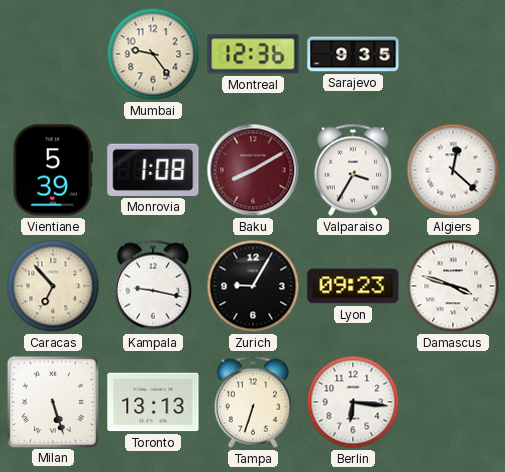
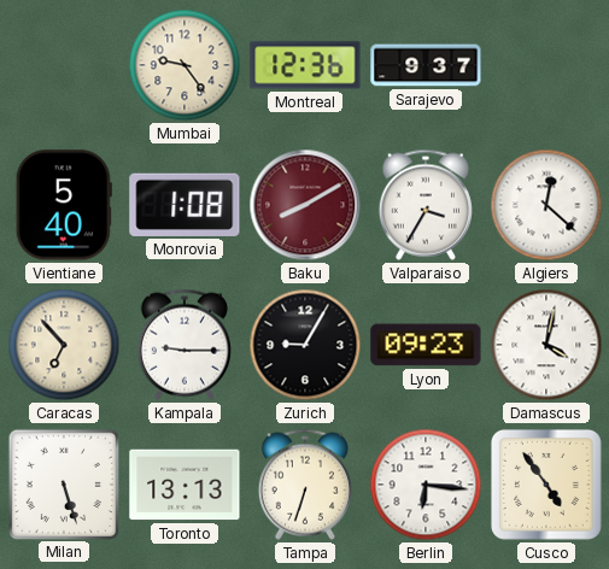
Sarajevo: 9:35 -> 9:37 (426, 65)
Vientiane: 5:39 -> 5:40 (64, 205)
Kampala: 9:17 -> 9:15 (185, 345)
Damascus: 3:48 -> 4:02 (546, 345)
Cusco: none -> 4:54 (546, 485)
